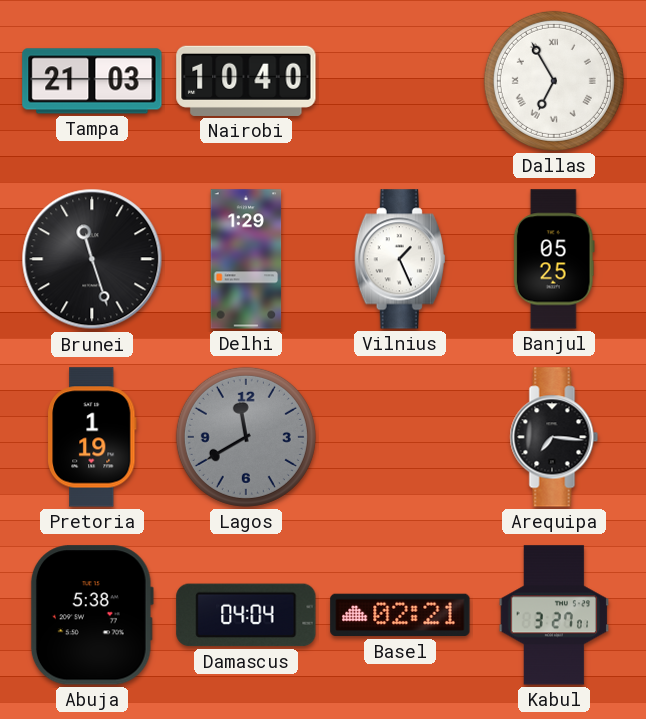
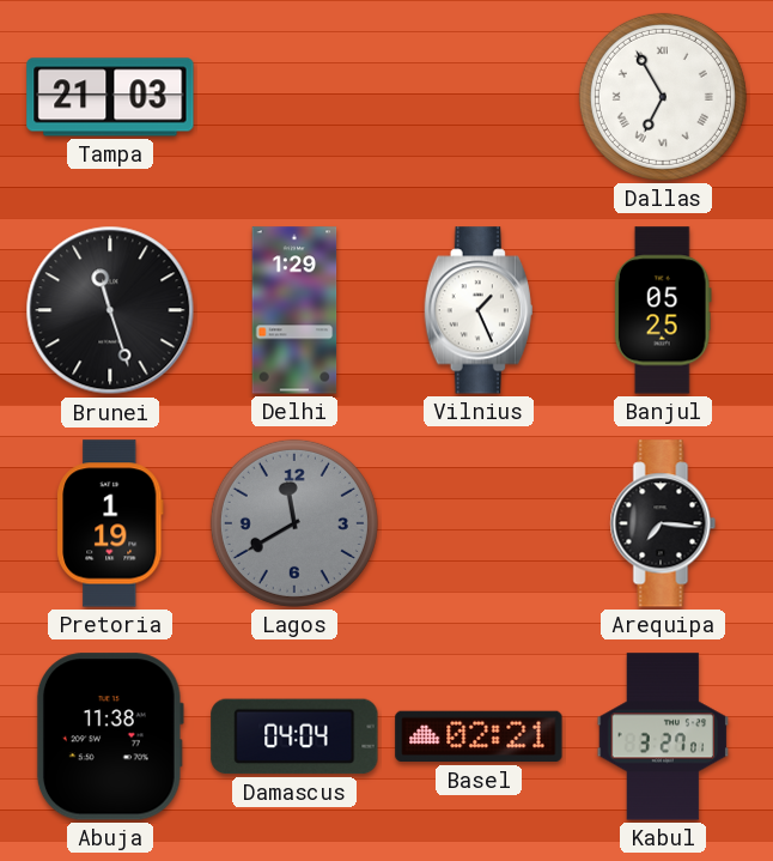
Nairobi: 10:40 -> none (246, 81)
Abuja: 5:38 -> 11:38 (110, 736)
